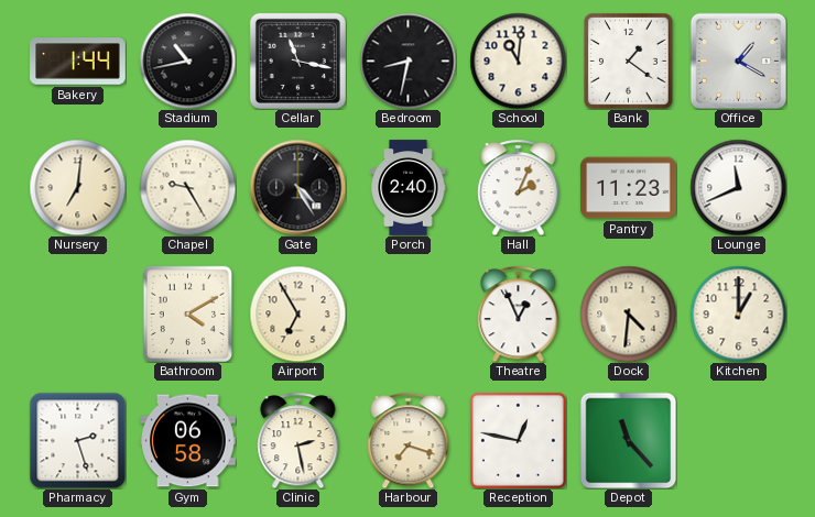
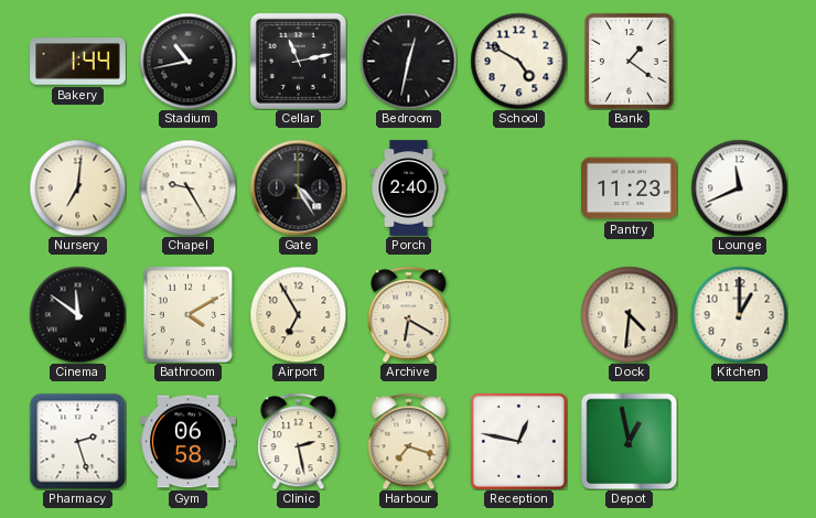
Cellar: 11:17 -> 11:13 (298, 61)
Bedroom: 8:32 -> 12:32 (408, 61)
School: 11:01 -> 4:50 (518, 61)
Office: 1:20 -> none (738, 61)
Hall: 2:04 -> none (519, 187)
Cinema: none -> 11:51 (77, 314)
Archive: none -> 6:20 (409, 314)
Theatre: 12:56 -> none (519, 313)
Depot: 11:23 -> 12:58 (629, 441)
